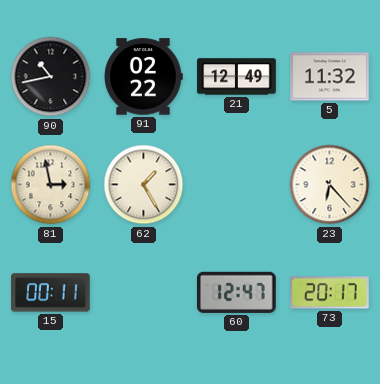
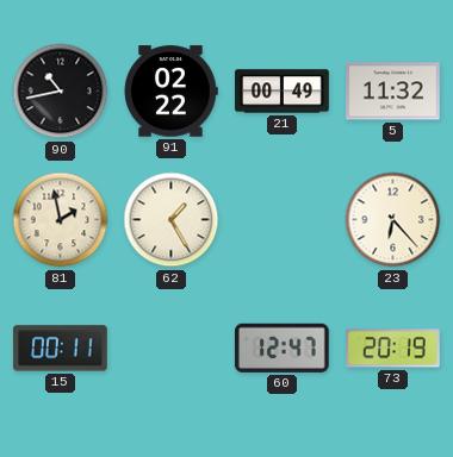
21: 12:49 -> 00:49 (283, 92)
81: 2:58 -> 1:58 (61, 220)
73: 20:17 -> 20:19 (393, 349)
